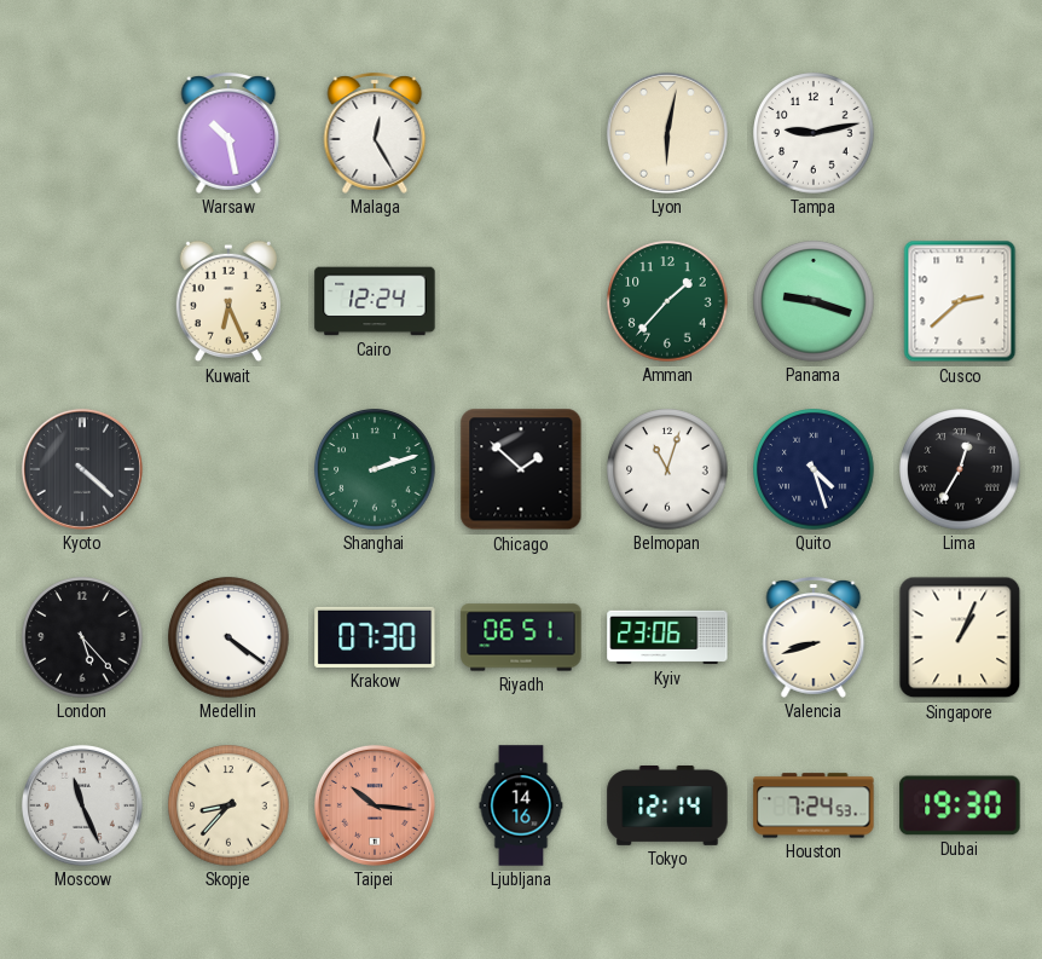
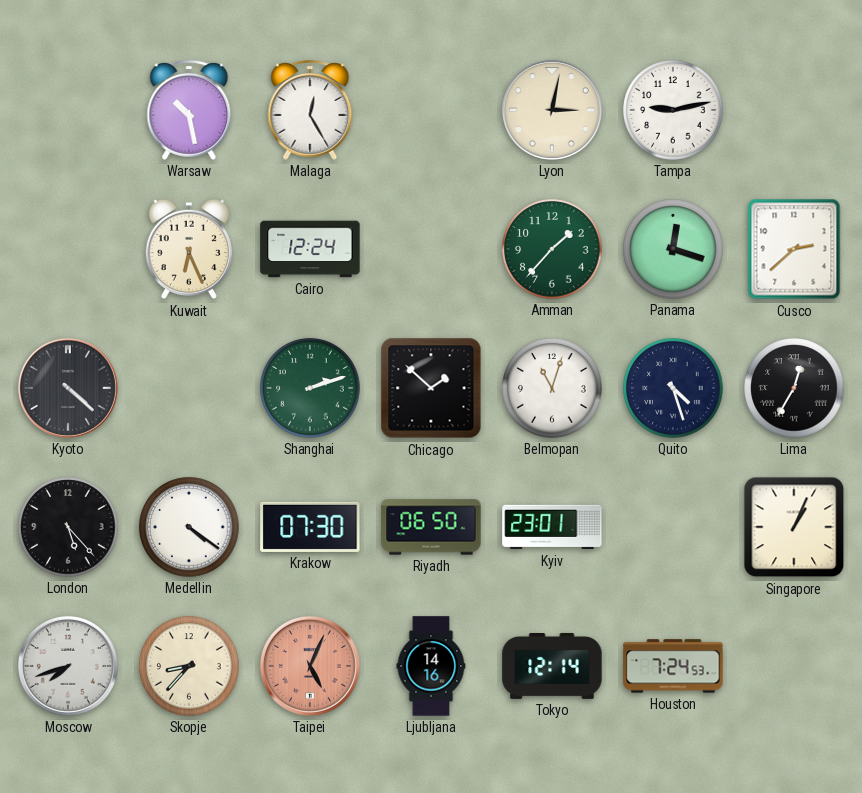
Lyon: 6:02 -> 3:02 (552, 110)
Panama: 9:18 -> 12:18 (673, 249)
Riyadh: 06:51 -> 06:50 (431, 527)
Kyiv: 23:06 -> 23:01 (552, 527)
Valencia: 8:42 -> none (814, 639)
Moscow: 11:26 -> 7:42 (68, 666)
Taipei: 10:16 -> 5:04 (310, 666)
Dubai: 19:30 -> none (960, 805)
